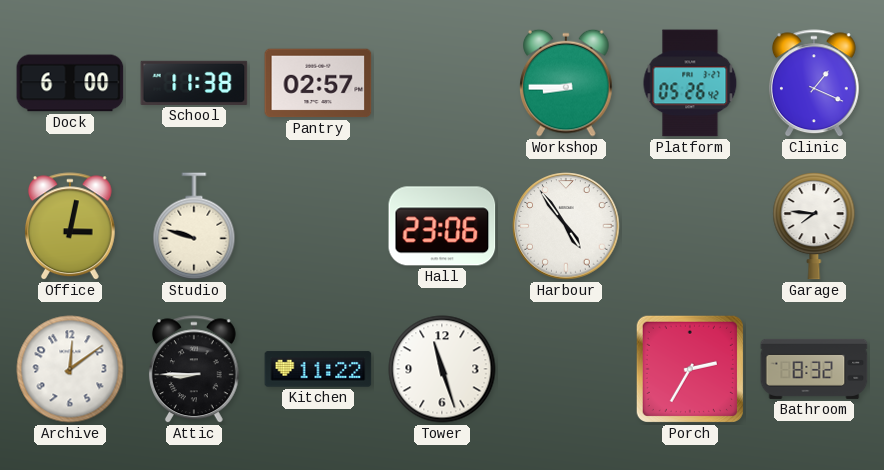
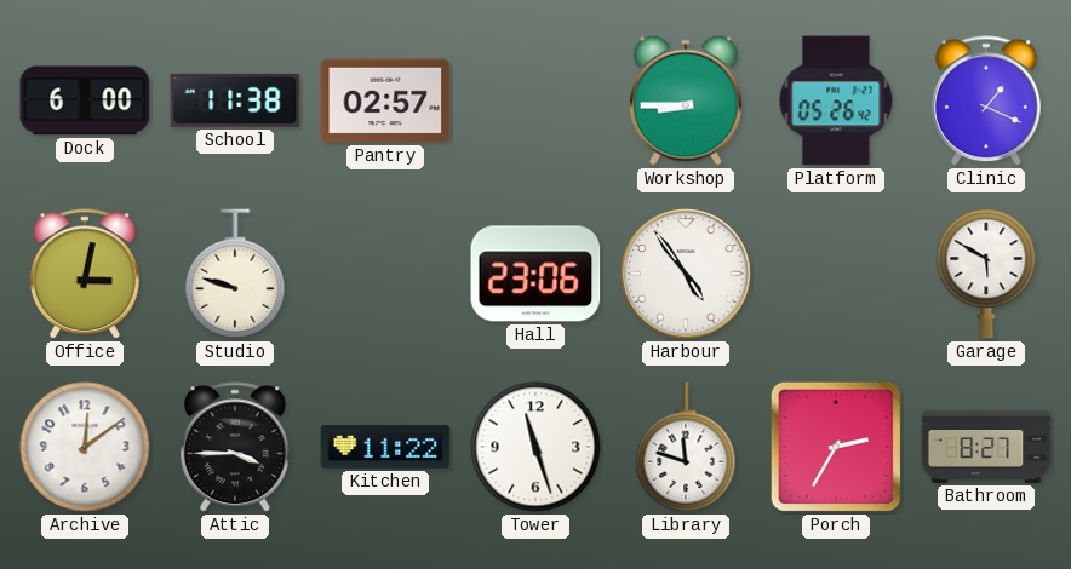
Garage: 7:46 -> 5:50 (986, 275)
Attic: 8:45 -> 3:45 (235, 448)
Library: none -> 11:48 (686, 447)
Bathroom: 8:32 -> 8:27 (986, 447)
